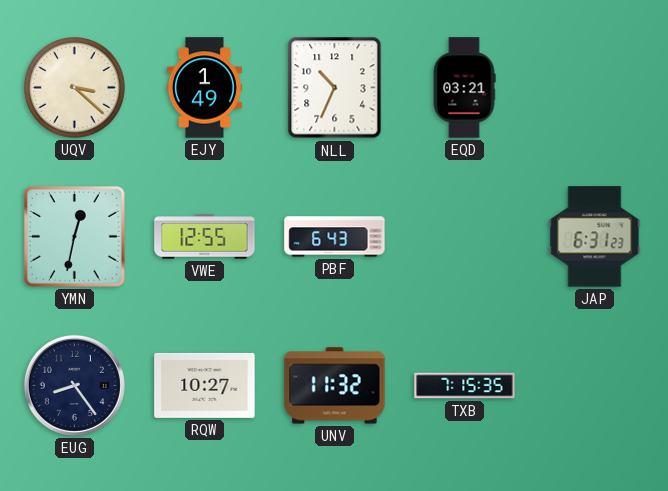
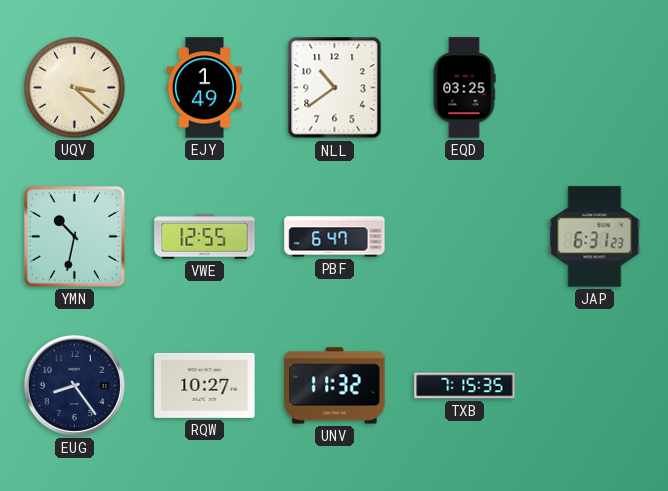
NLL: 10:34 -> 10:39 (335, 88)
EQD: 03:21 -> 03:25 (464, 88)
YMN: 12:32 -> 10:32 (75, 237)
PBF: 6:43 -> 6:47 (335, 237)
